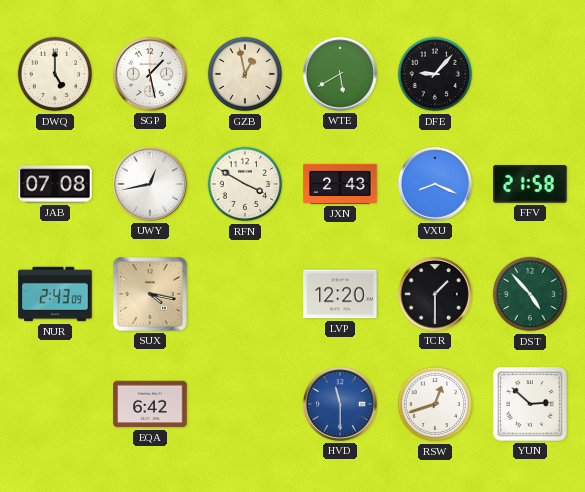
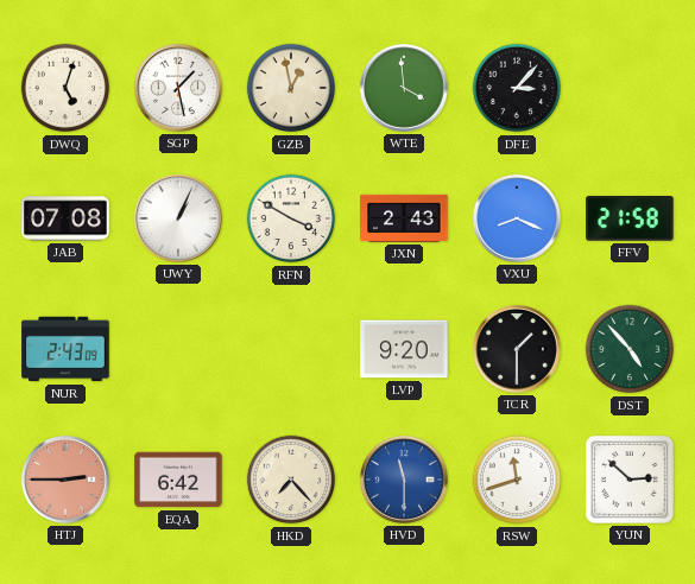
DWQ: 5:00 -> 5:03 (65, 88)
WTE: 5:40 -> 3:59 (404, 88)
DFE: 9:07 -> 3:07 (517, 88)
UWY: 12:43 -> 1:04 (178, 218)
SUX: 4:17 -> none (151, 295)
LVP: 12:20 -> 9:20 (404, 349)
HTJ: none -> 2:45 (65, 480)
HKD: none -> 7:23 (291, 480)
RSW: 12:42 -> 11:42 (517, 480)
